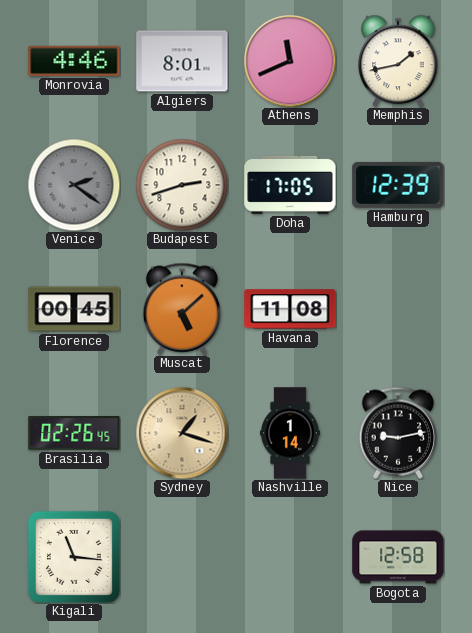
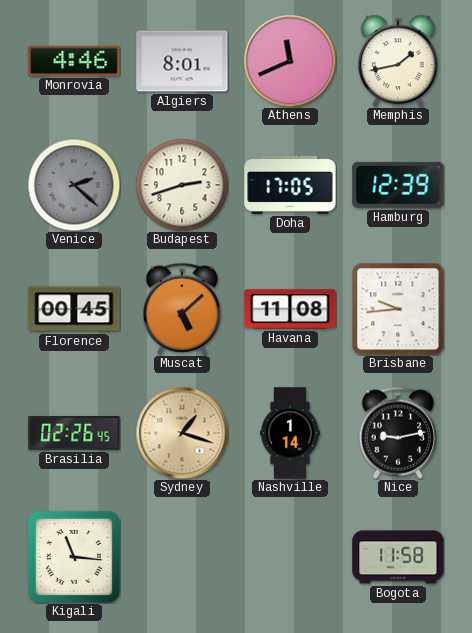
Venice: 2:21 -> 2:22 (74, 185)
Brisbane: none -> 9:44 (398, 309)
Bogota: 12:58 -> 11:58 (398, 557)
